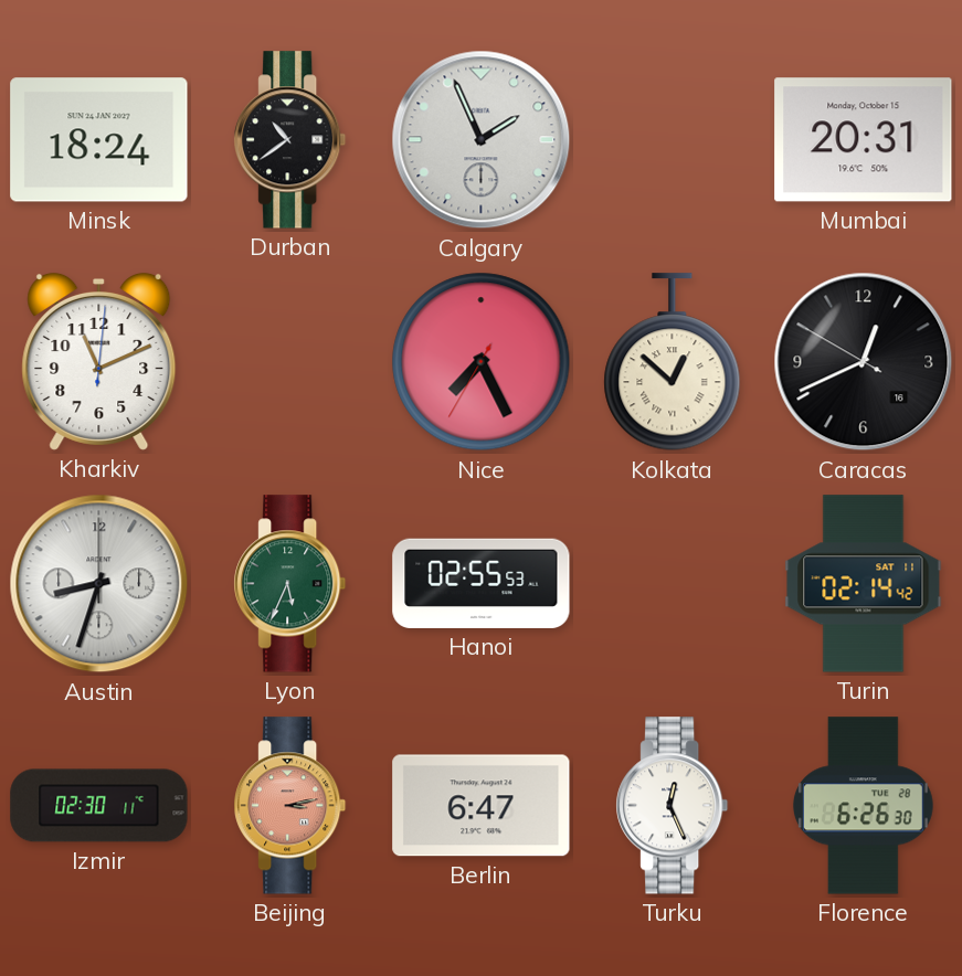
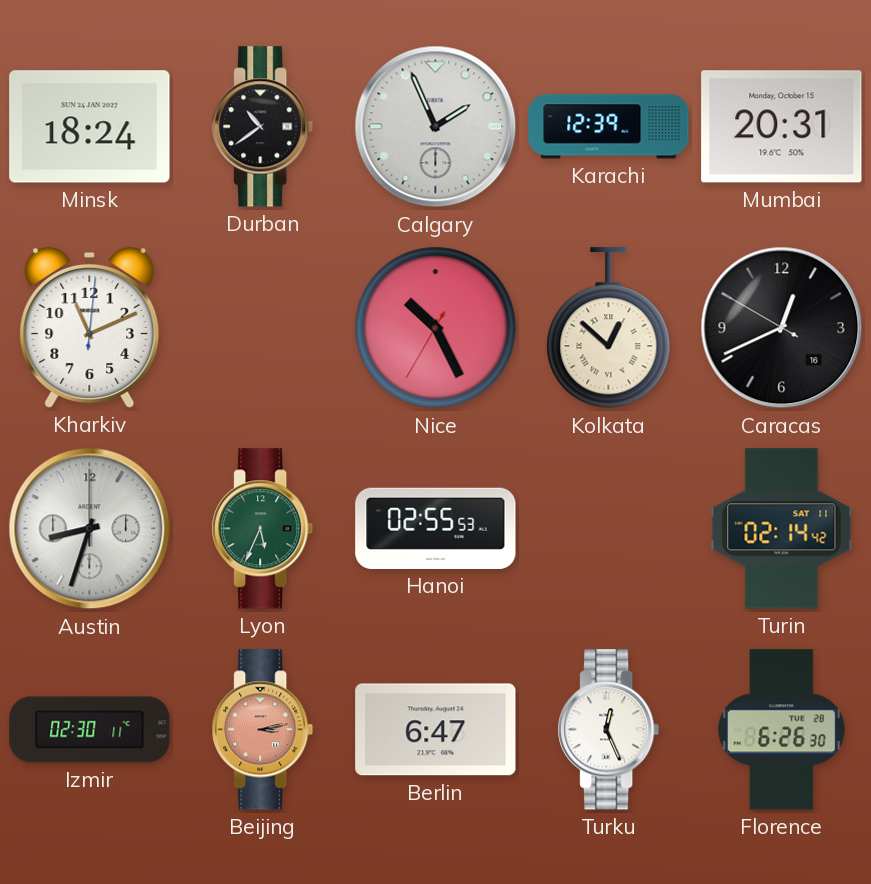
Karachi: none -> 12:39 (609, 127)
Nice: 7:25 -> 10:25 (436, 328)
